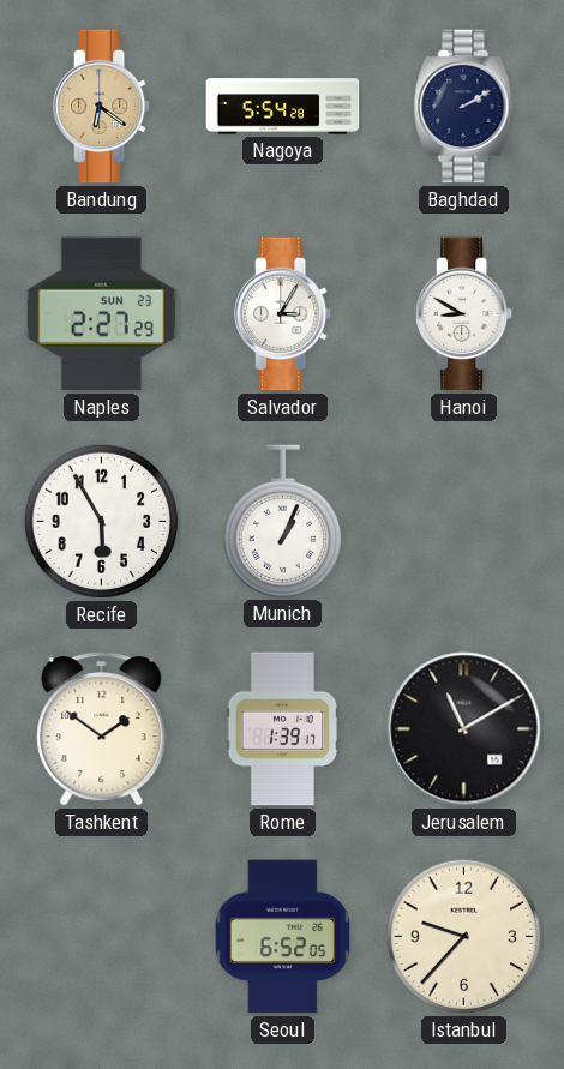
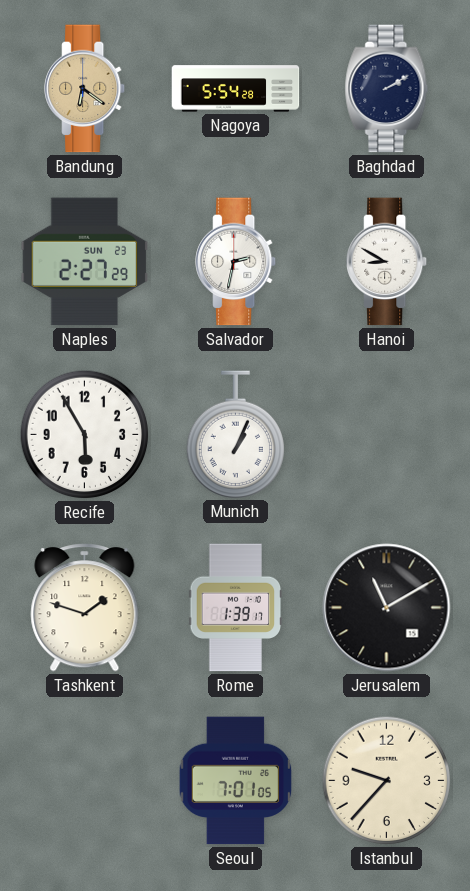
Salvador: 3:05 -> 2:32 (237, 262)
Tashkent: 1:51 -> 1:48 (85, 608)
Seoul: 6:52 -> 7:01 (236, 781)
